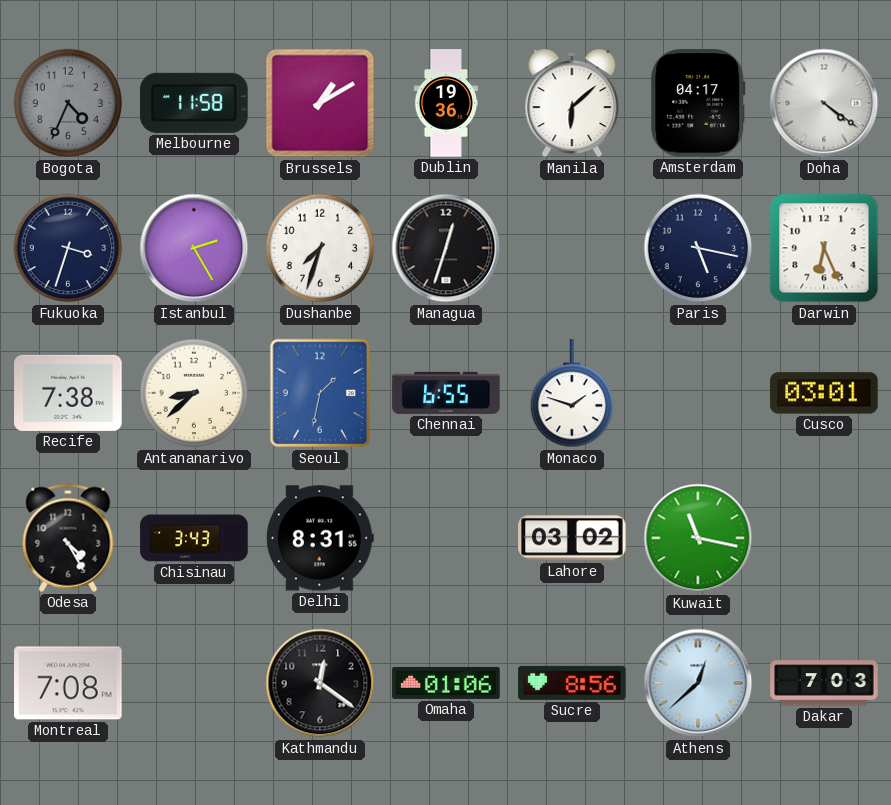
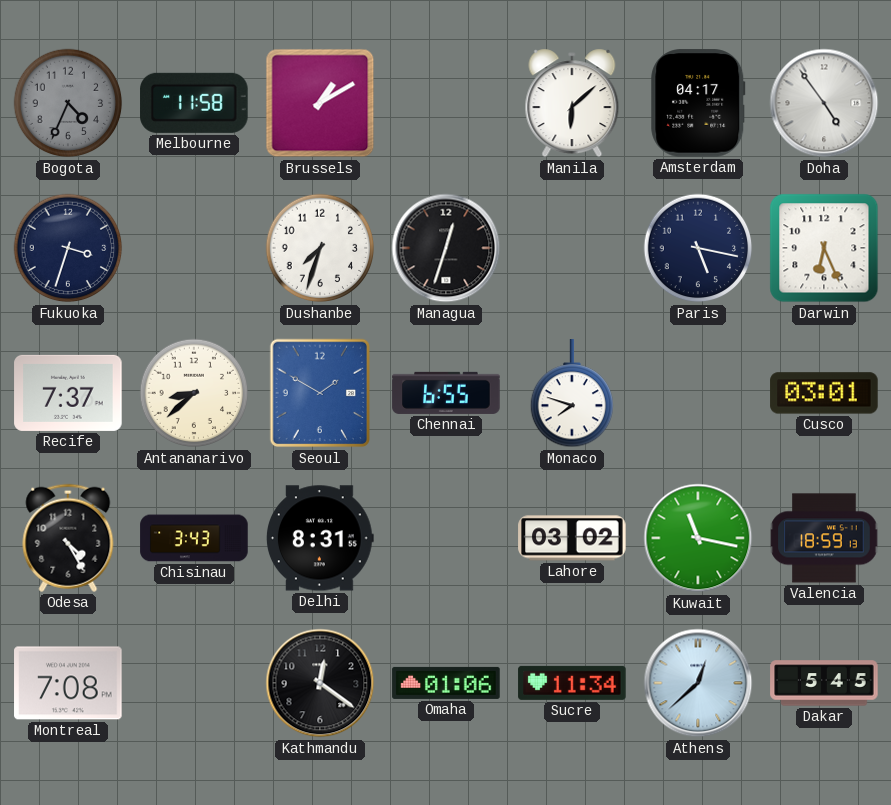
Dublin: 19:36 -> none (446, 103)
Doha: 4:21 -> 4:54 (824, 103)
Istanbul: 2:25 -> none (194, 248)
Recife: 7:38 -> 7:37 (68, 393)
Seoul: 1:32 -> 1:50 (319, 393)
Monaco: 1:48 -> 7:48 (571, 394)
Valencia: none -> 18:59 (824, 538)
Sucre: 8:56 -> 11:34 (572, 683)
Dakar: 7:03 -> 5:45 (824, 683)
